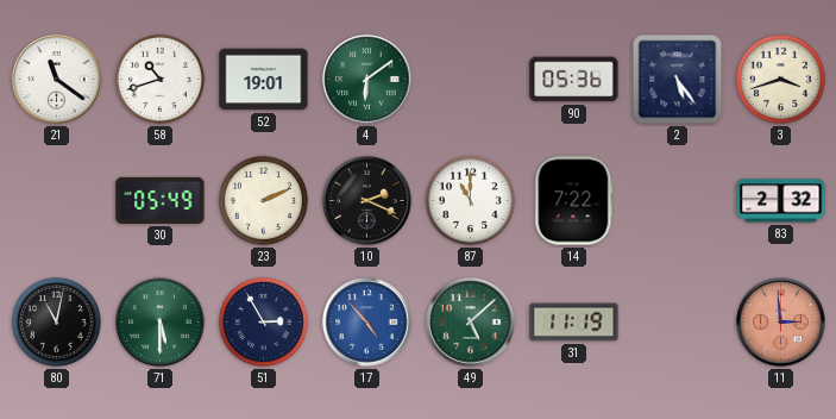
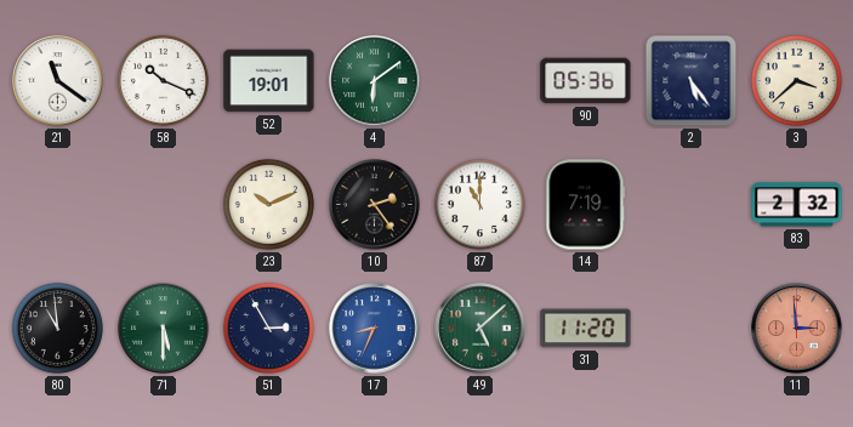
58: 10:42 -> 10:19 (163, 80)
3: 3:42 -> 3:38 (796, 80)
30: 05:49 -> none (161, 200)
23: 2:11 -> 10:11 (268, 204)
10: 2:19 -> 2:24 (375, 205)
14: 7:22 -> 7:19 (586, 205)
80: 11:02 -> 10:59 (57, 328)
17: 4:53 -> 8:34 (375, 329)
31: 11:19 -> 11:20 (586, 329)
